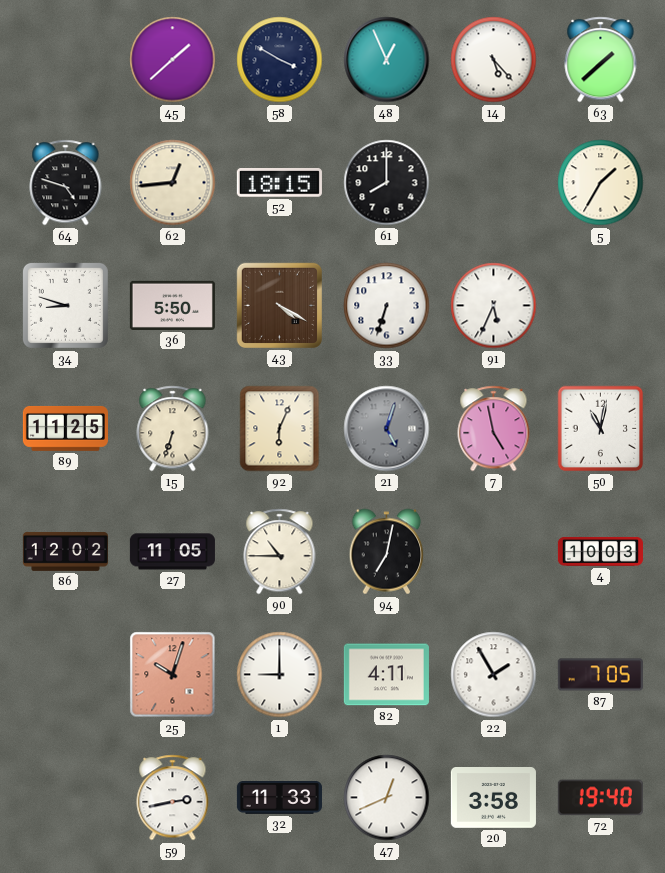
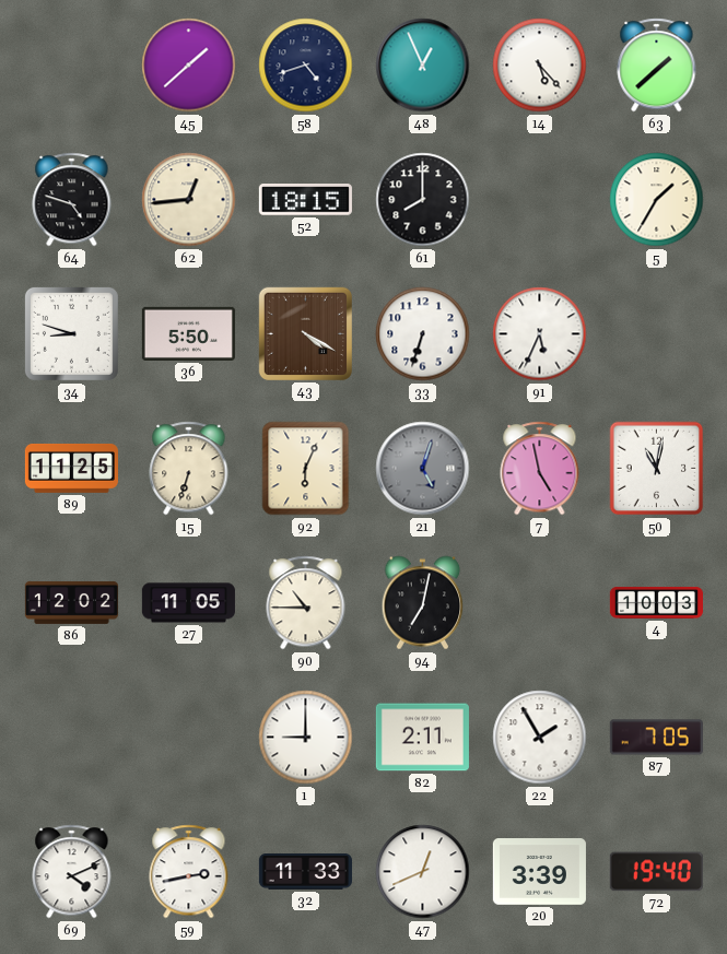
58: 3:50 -> 4:42 (306, 66)
25: 10:03 -> none (173, 675)
82: 4:11 -> 2:11 (422, 738)
69: none -> 4:11 (72, 872)
20: 3:58 -> 3:39 (539, 872)
